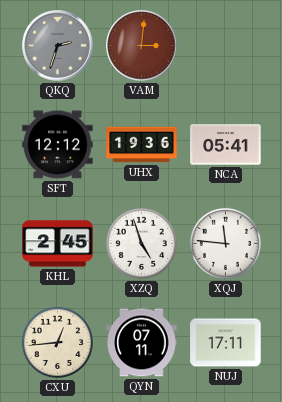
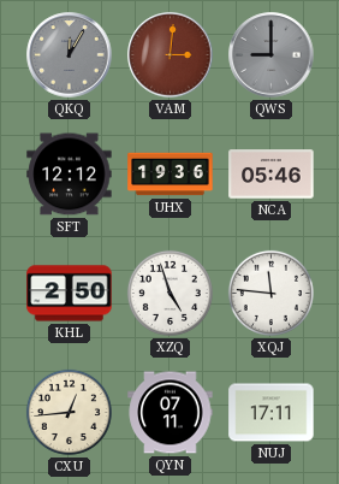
QKQ: 2:33 -> 12:05 (70, 55)
QWS: none -> 9:00 (272, 55)
NCA: 05:41 -> 05:46 (272, 175)
KHL: 2:45 -> 2:50 (70, 294)
